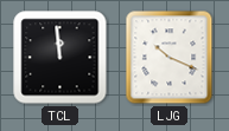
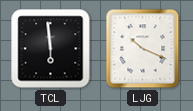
TCL: 11:59 -> 5:59 (51, 49)
